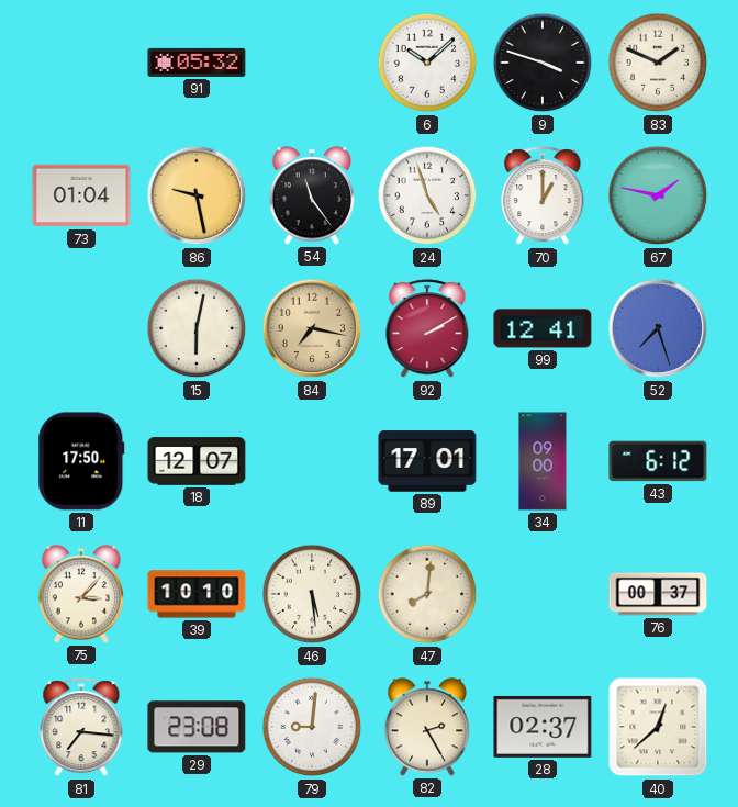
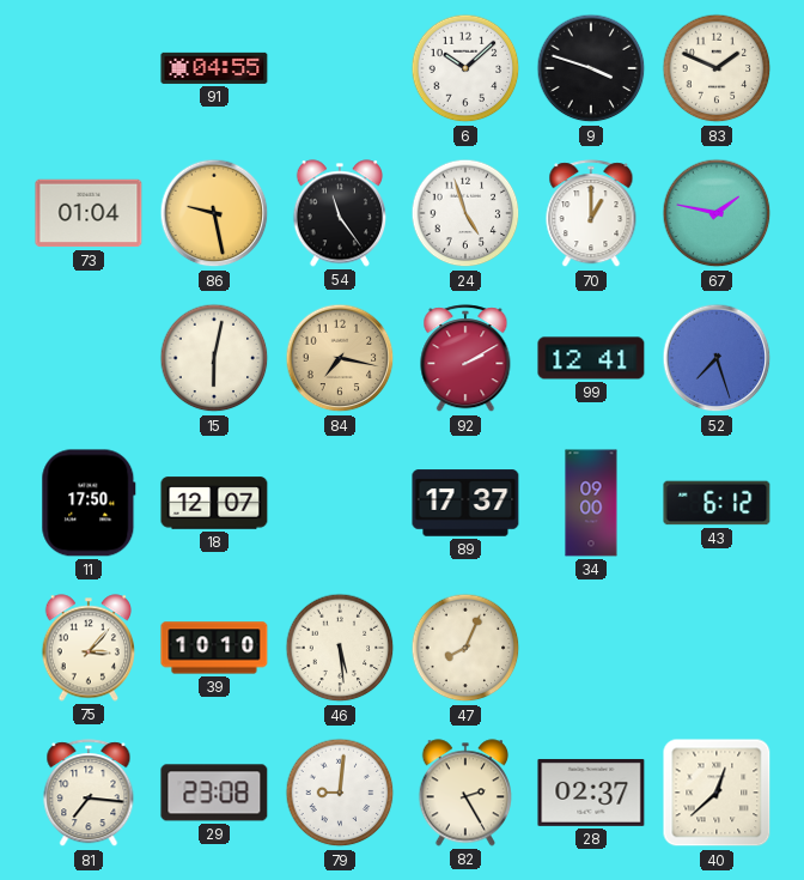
91: 05:32 -> 04:55 (214, 68)
89: 17:01 -> 17:37 (465, 503)
47: 8:01 -> 8:04 (465, 648)
76: 00:37 -> none (658, 594)
